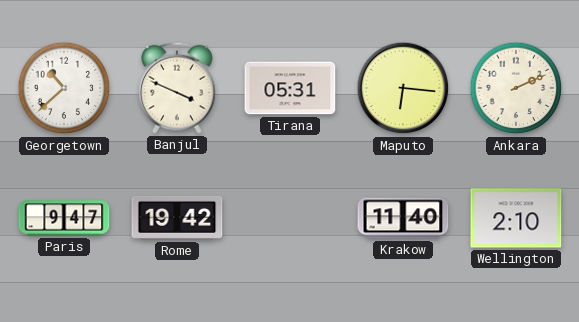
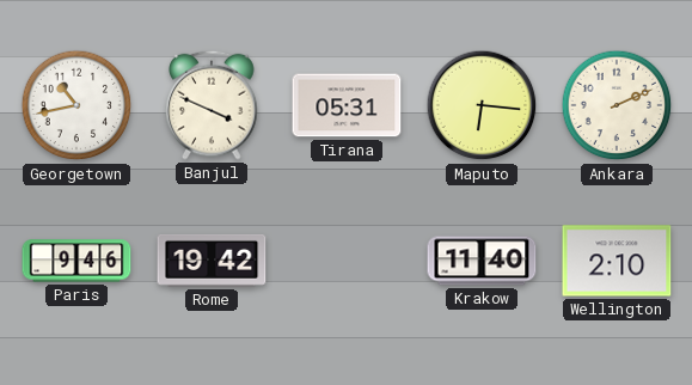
Georgetown: 10:38 -> 10:43 (76, 105)
Paris: 9:47 -> 9:46 (76, 261)
